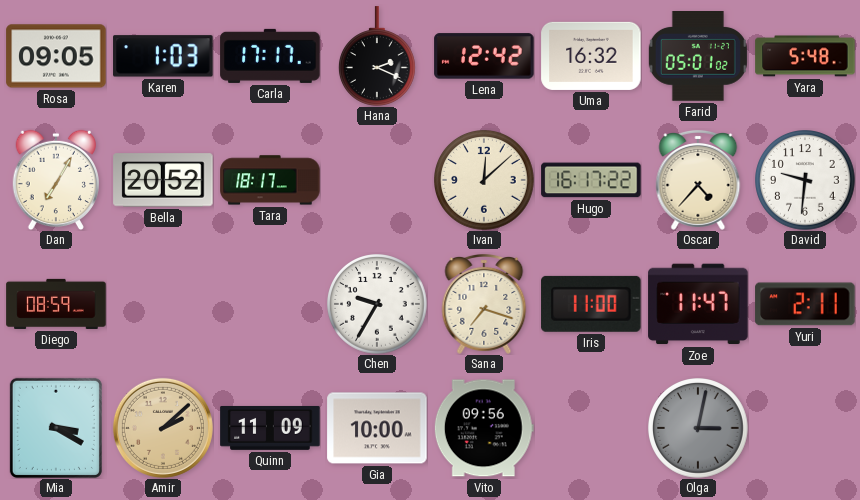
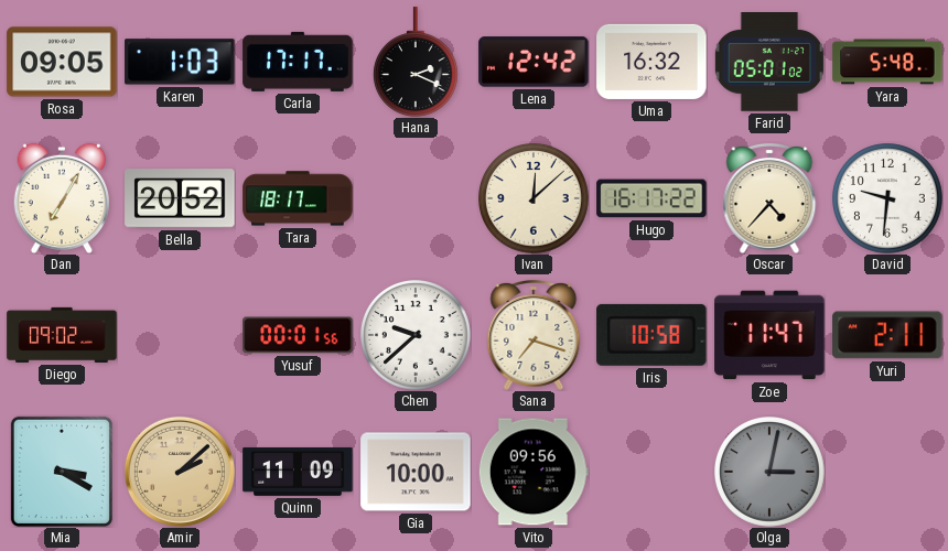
Diego: 08:59 -> 09:02 (62, 335)
Yusuf: none -> 00:01 (298, 335)
Chen: 9:35 -> 9:38 (417, 336)
Iris: 11:00 -> 10:58 (651, 335)
